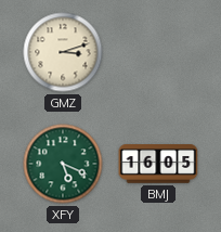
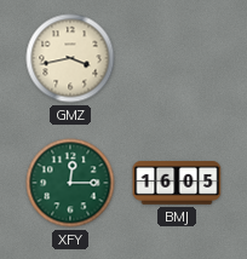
GMZ: 3:12 -> 3:43 (70, 58)
XFY: 5:19 -> 12:15 (70, 183)
